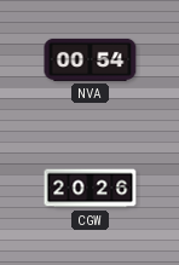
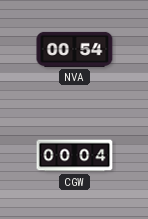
CGW: 20:26 -> 00:04 (75, 156)
